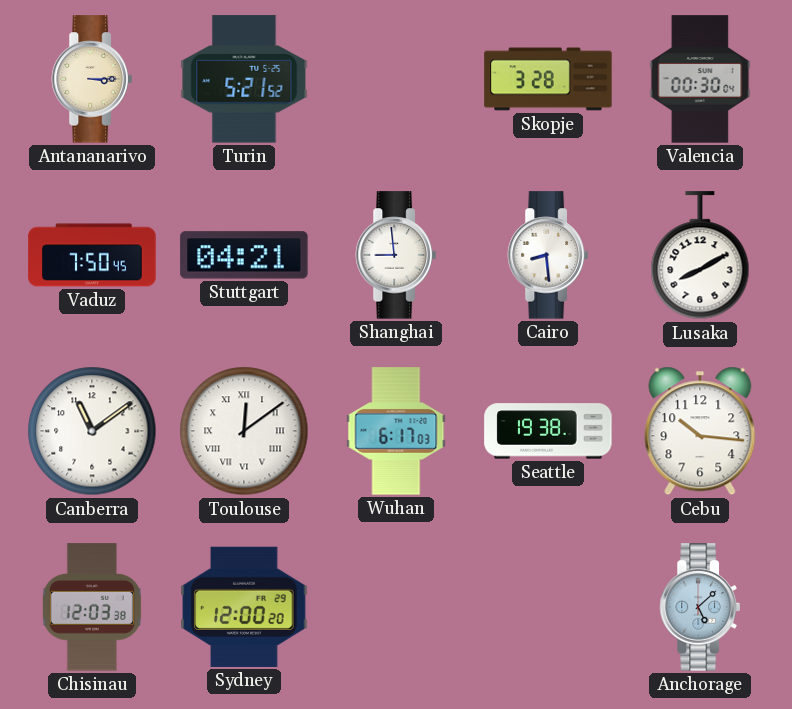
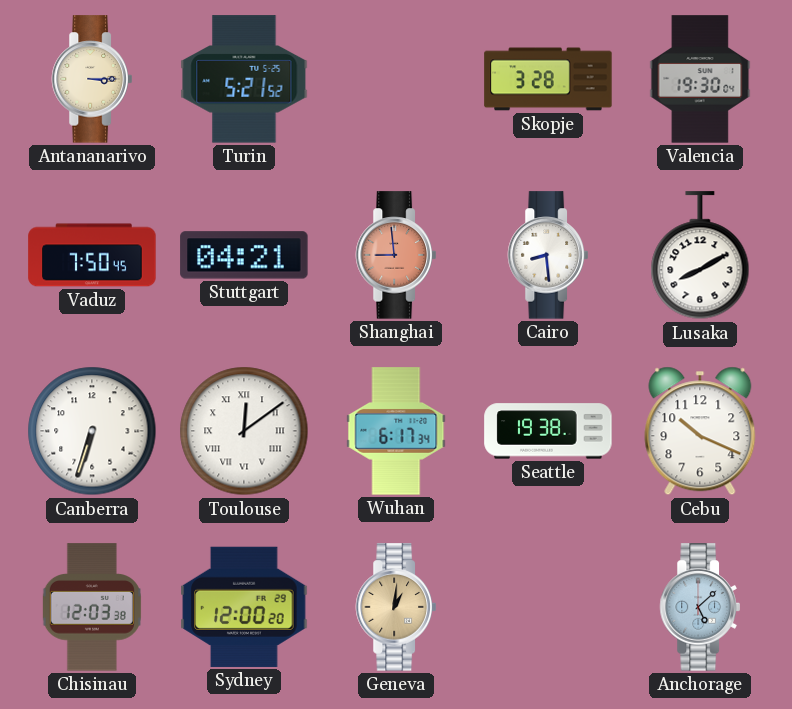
Valencia: 00:30 -> 19:30 (700, 79)
Shanghai dial: white -> salmon (396, 255)
Canberra: 11:09 -> 6:33 (92, 431)
Wuhan: 6:17:03 -> 6:17:34 (396, 431)
Cebu: 10:16 -> 10:19 (700, 431)
Geneva: none -> 1:01 (396, 607)
